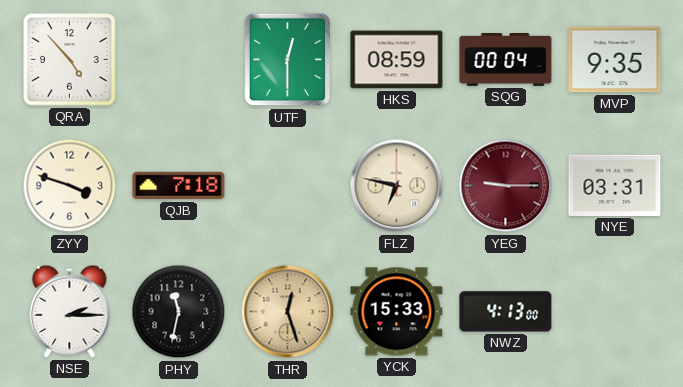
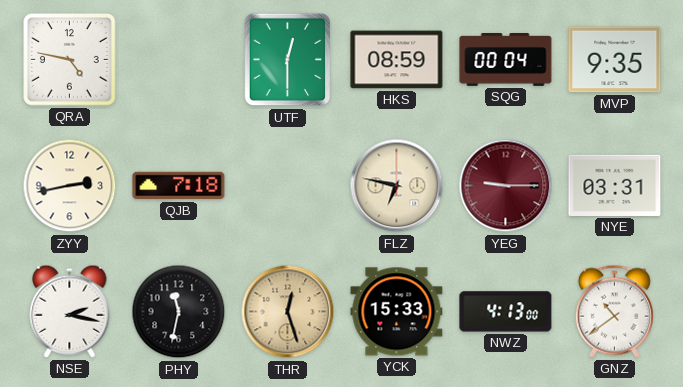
QRA: 4:53 -> 4:47 (70, 60)
ZYY: 3:48 -> 2:43 (70, 186)
NSE: 2:15 -> 2:17 (70, 311)
GNZ: none -> 10:39 (614, 311)
